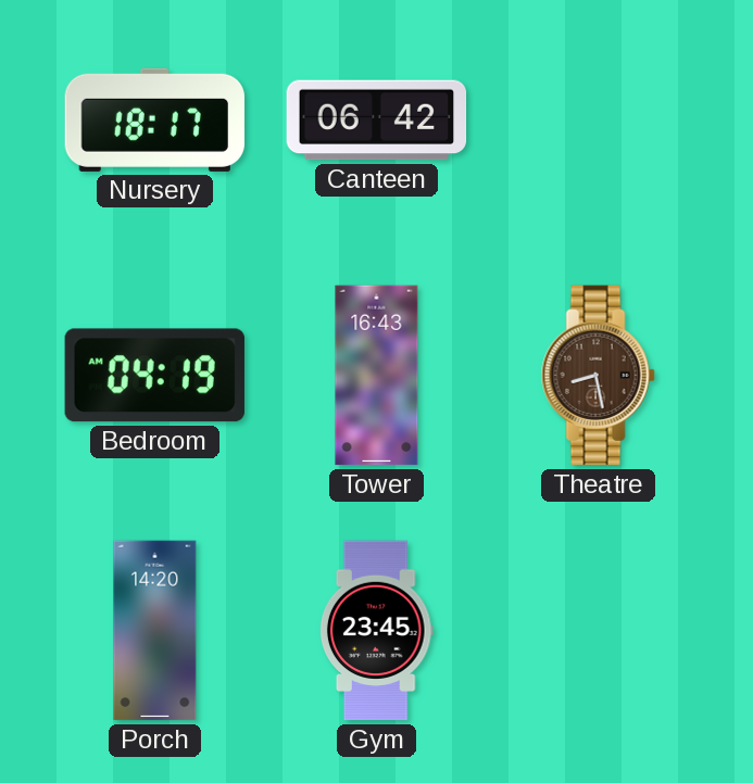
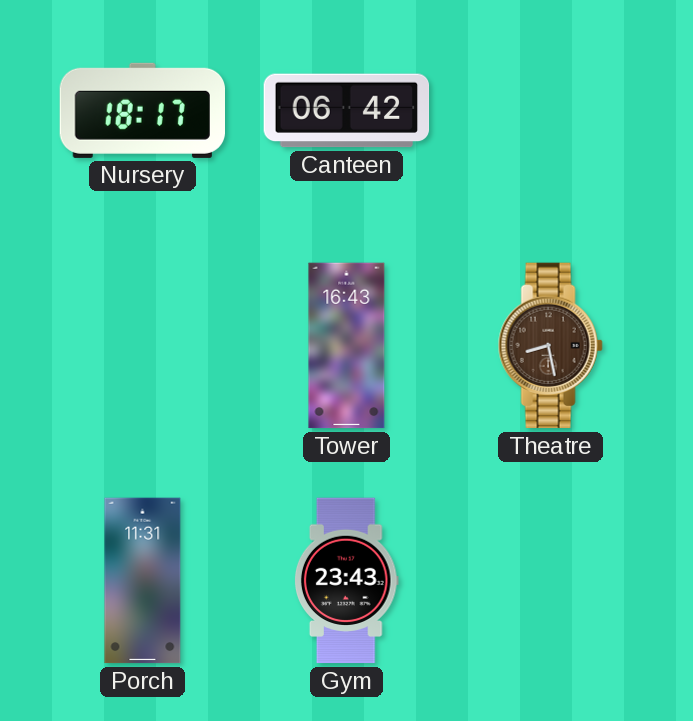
Bedroom: 04:19 -> none (154, 376)
Porch: 14:20 -> 11:31 (143, 581)
Gym: 23:45 -> 23:43 (346, 581)
